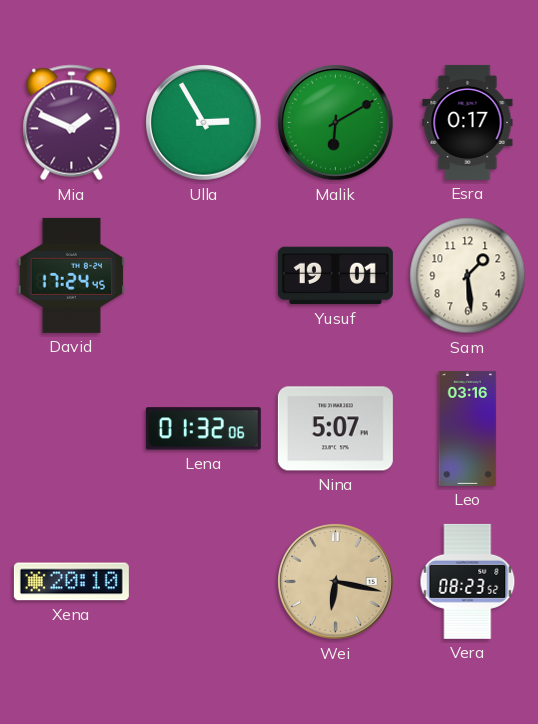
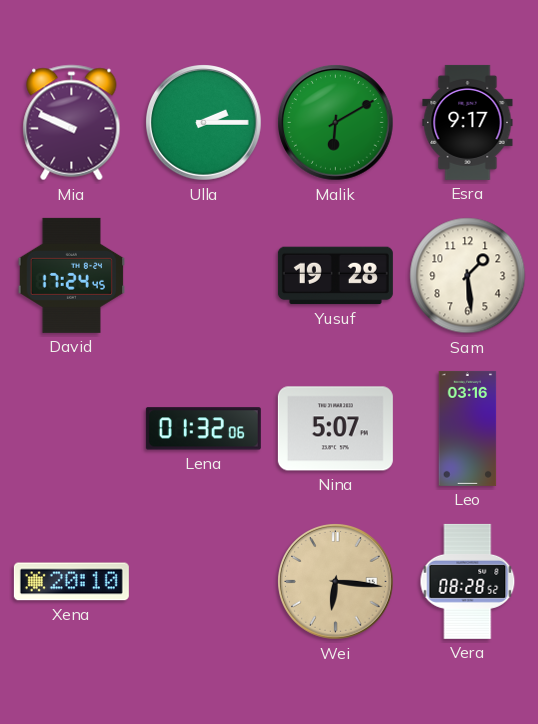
Mia: 1:49 -> 9:49 (72, 123)
Ulla: 2:55 -> 2:15 (204, 123)
Esra: 0:17 -> 9:17 (468, 122)
Yusuf: 19:01 -> 19:28 (335, 276)
Wei: 6:17 -> 6:16 (336, 582)
Vera: 08:23 -> 08:28 (468, 581)
